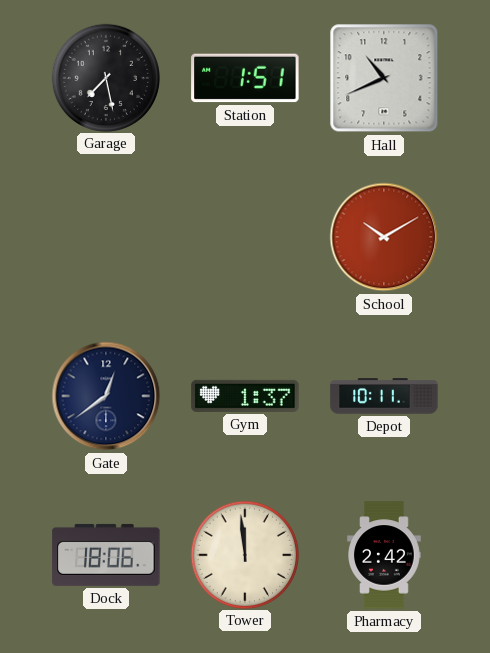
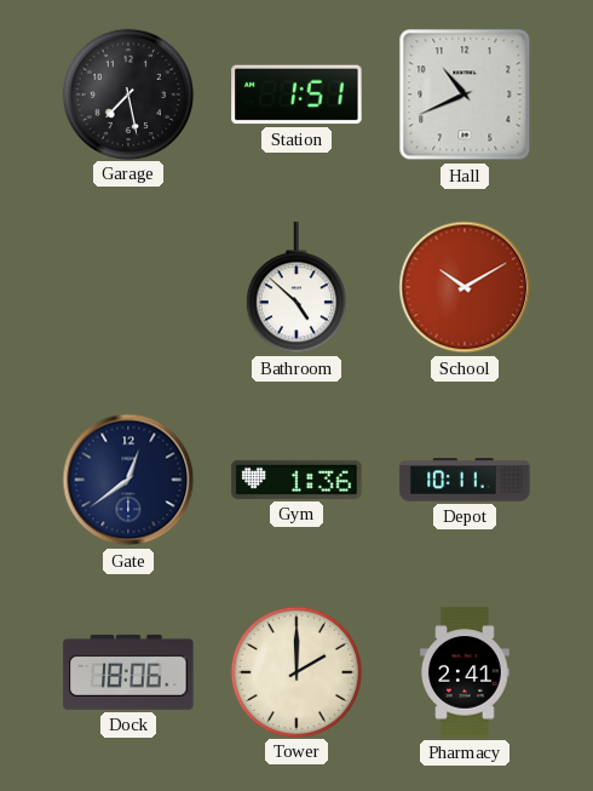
Bathroom: none -> 4:52 (296, 288)
Gym: 1:37 -> 1:36 (296, 480)
Tower: 11:59 -> 2:00 (295, 671)
Pharmacy: 2:42 -> 2:41 (465, 672)
